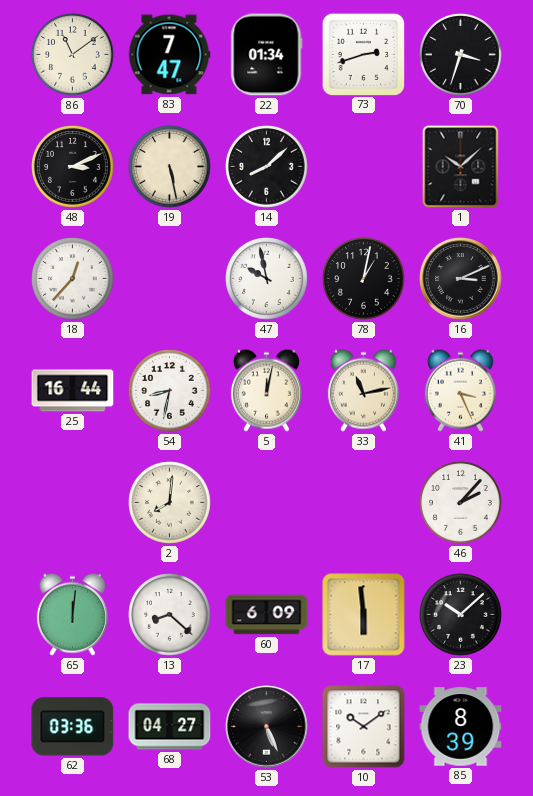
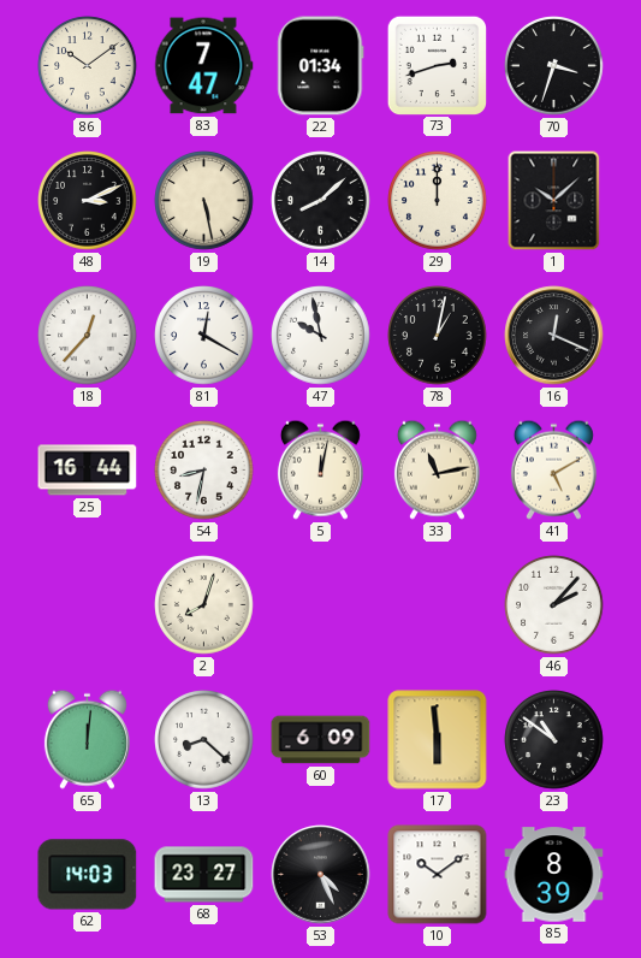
86: 11:09 -> 10:09 (88, 66)
29: none -> 12:00 (438, 201)
81: none -> 12:20 (204, 336)
16: 3:11 -> 12:19 (554, 336)
41: 3:26 -> 5:10 (553, 469)
2: 8:01 -> 8:03 (204, 605)
23: 10:08 -> 10:51 (554, 740)
62: 03:36 -> 14:03 (88, 875)
68: 04:27 -> 23:27 (204, 875)
53: 5:26 -> 4:26 (321, 875)
